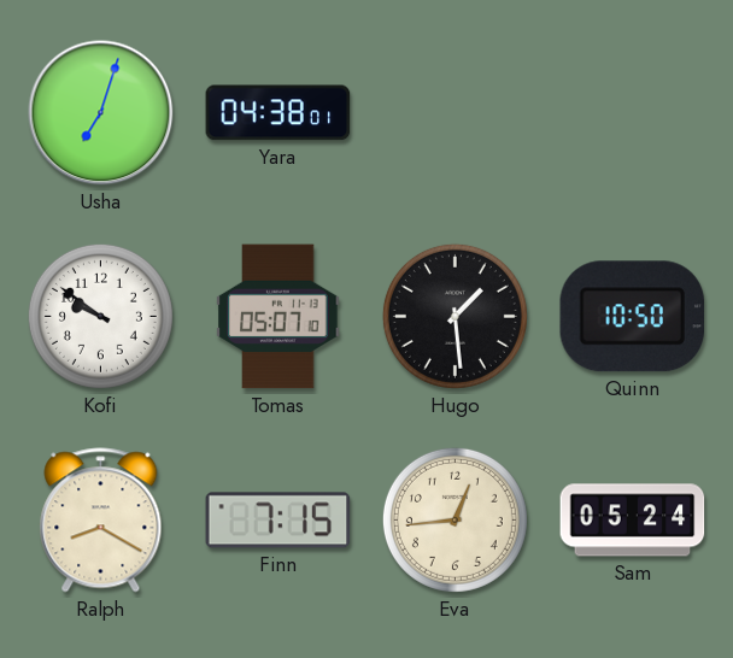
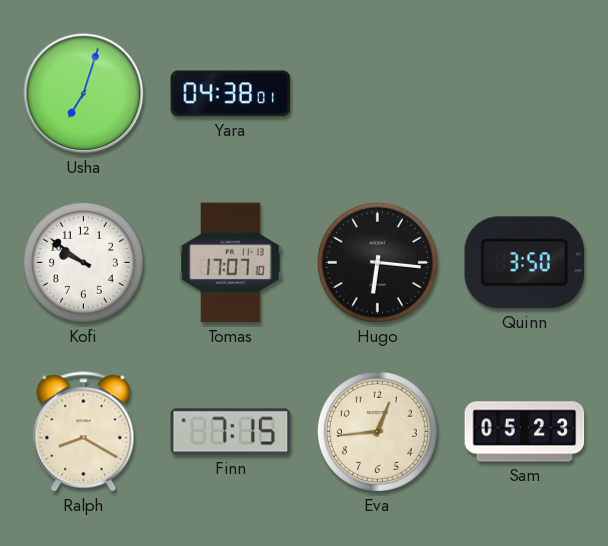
Tomas: 05:07 -> 17:07 (231, 263)
Hugo: 1:29 -> 6:16 (377, 262)
Quinn: 10:50 -> 3:50 (525, 263)
Sam: 05:24 -> 05:23 (525, 432)
